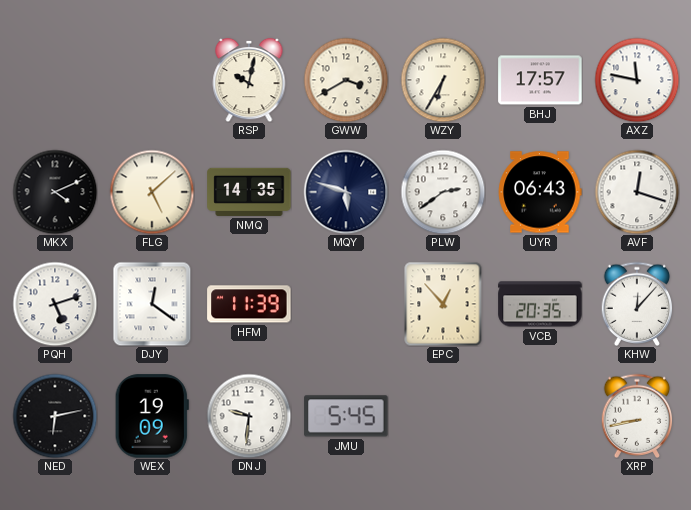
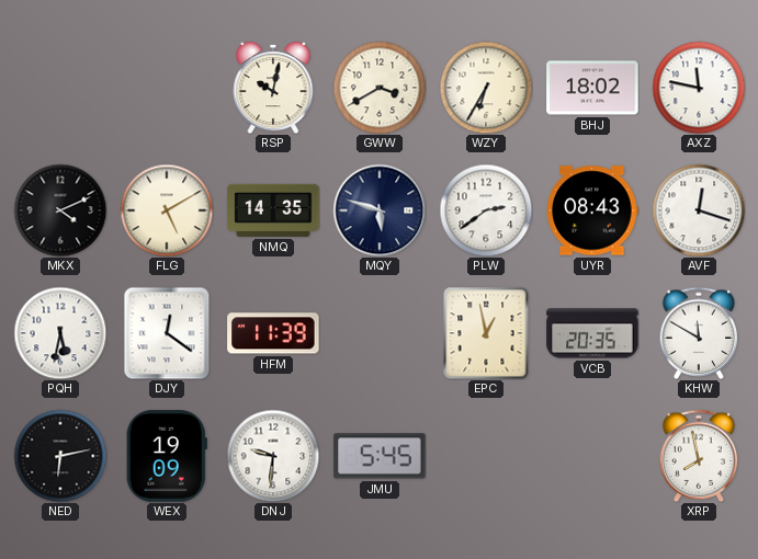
BHJ: 17:57 -> 18:02 (592, 88)
FLG: 5:08 -> 5:10 (167, 210)
UYR: 06:43 -> 08:43 (592, 210)
PQH: 5:12 -> 5:32 (60, 333)
EPC: 12:53 -> 12:58 (486, 333)
KHW: 12:07 -> 11:50 (699, 332)
XRP: 8:43 -> 7:58 (699, 455)
